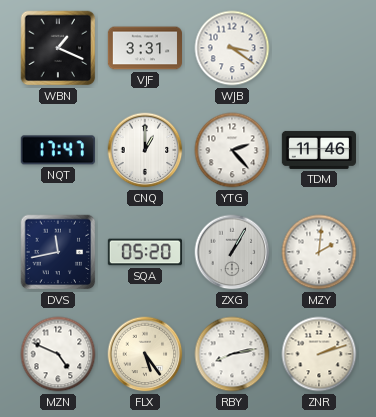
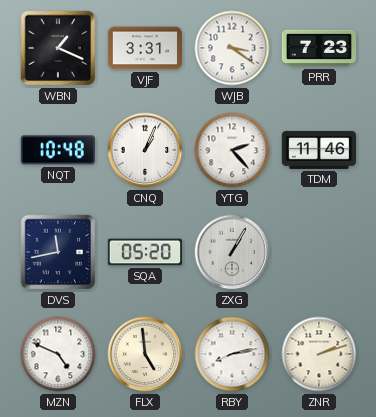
PRR: none -> 7:23 (318, 48)
NQT: 17:47 -> 10:48 (58, 150)
CNQ: 1:00 -> 1:04 (145, 150)
MZY: 2:01 -> none (319, 252)
FLX: 5:24 -> 4:59 (145, 354)
